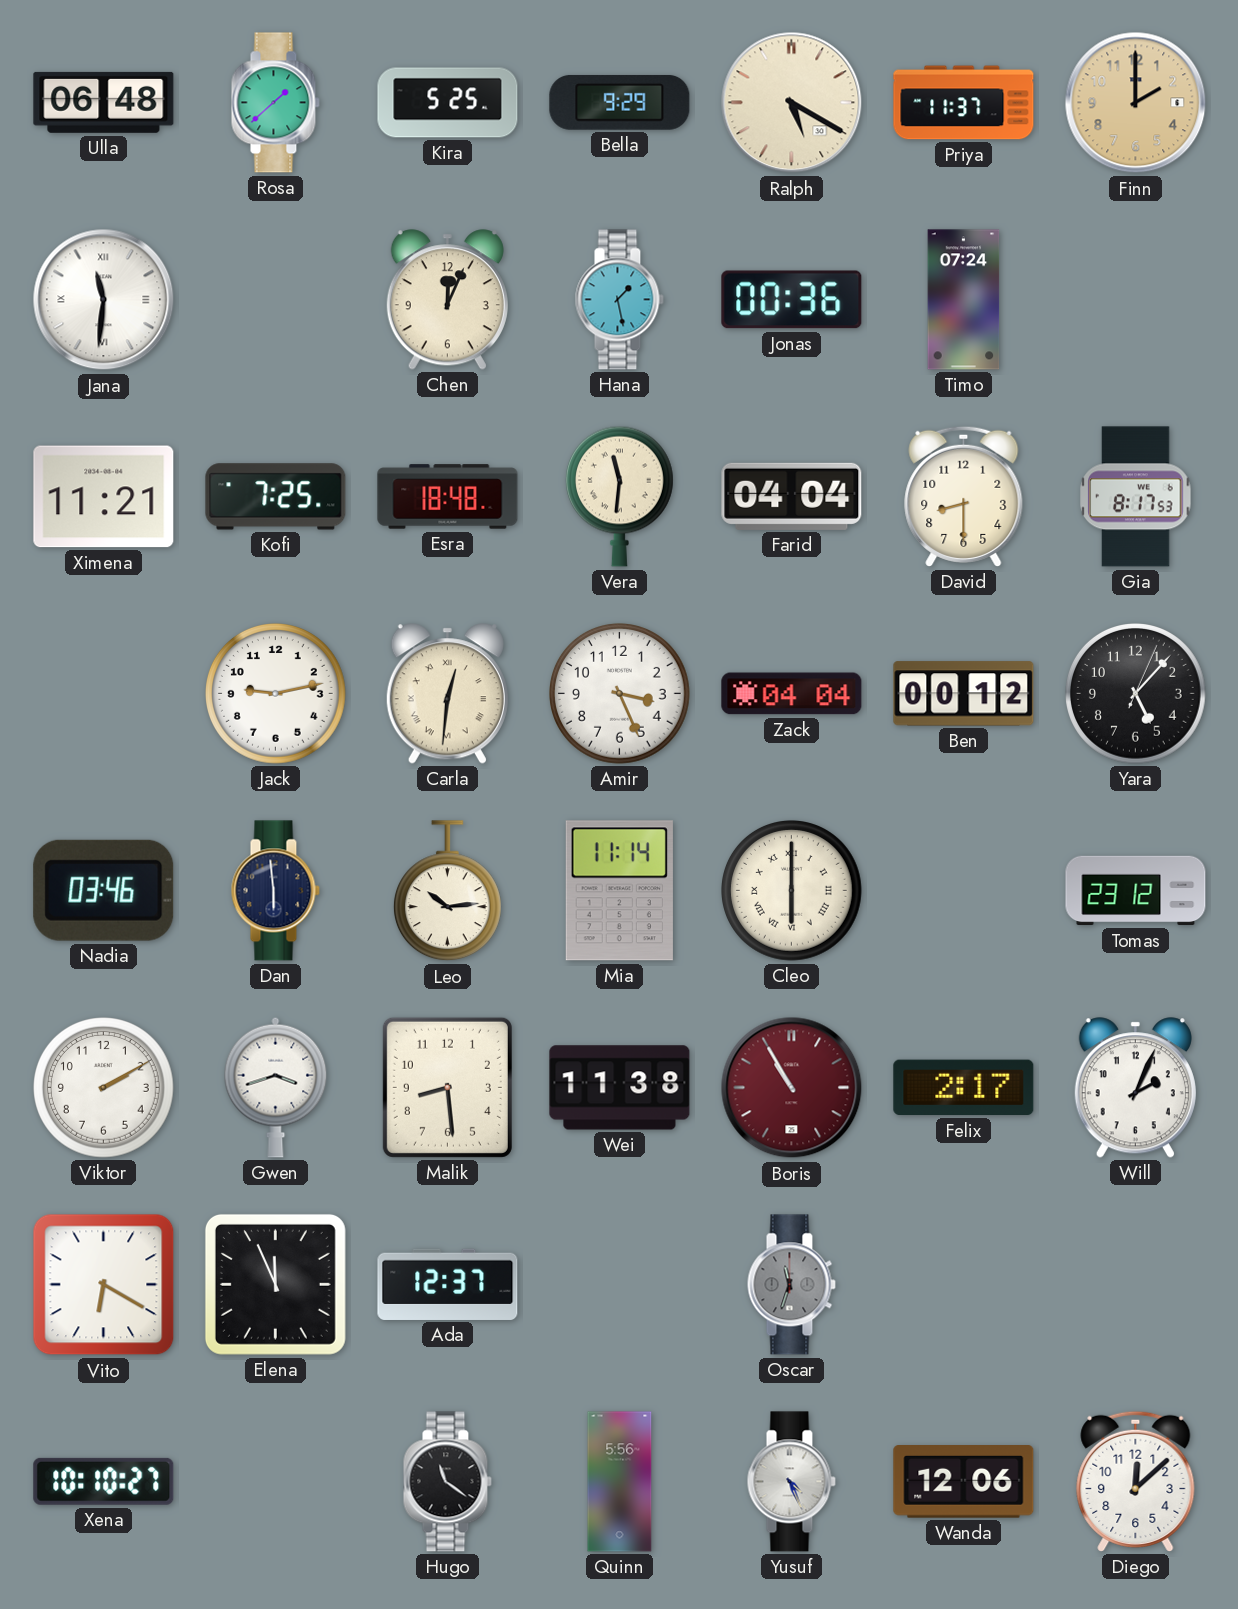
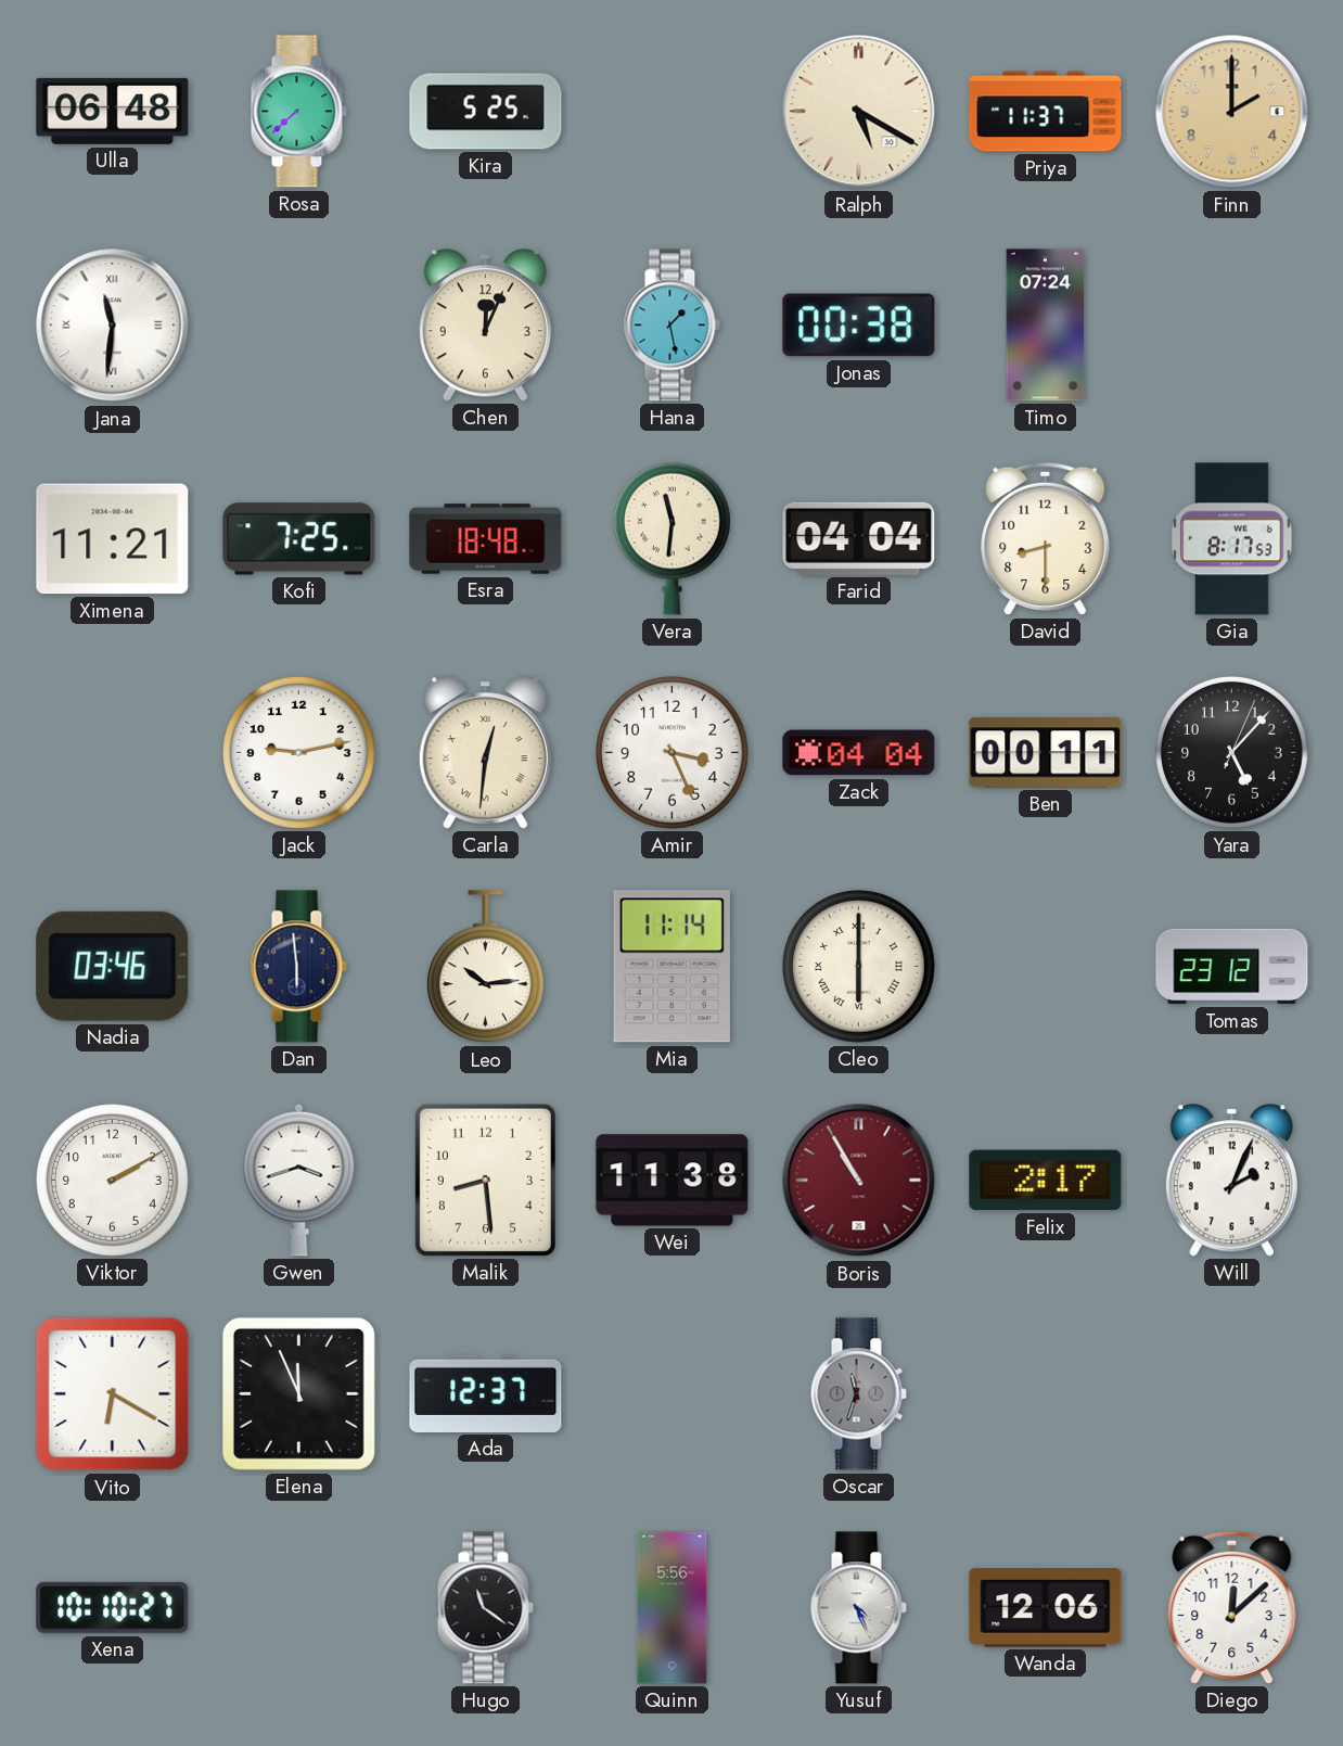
Rosa: 1:38 -> 7:38 (298, 112)
Bella: 9:29 -> none (620, 102)
Jonas: 00:36 -> 00:38 (859, 326)
Ben: 00:12 -> 00:11 (1046, 753)
